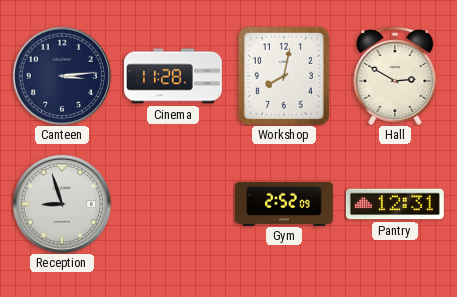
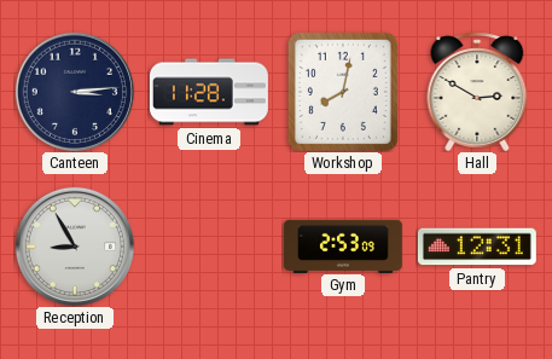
Reception: 8:57 -> 8:55 (75, 247)
Gym: 2:52 -> 2:53 (343, 245)
